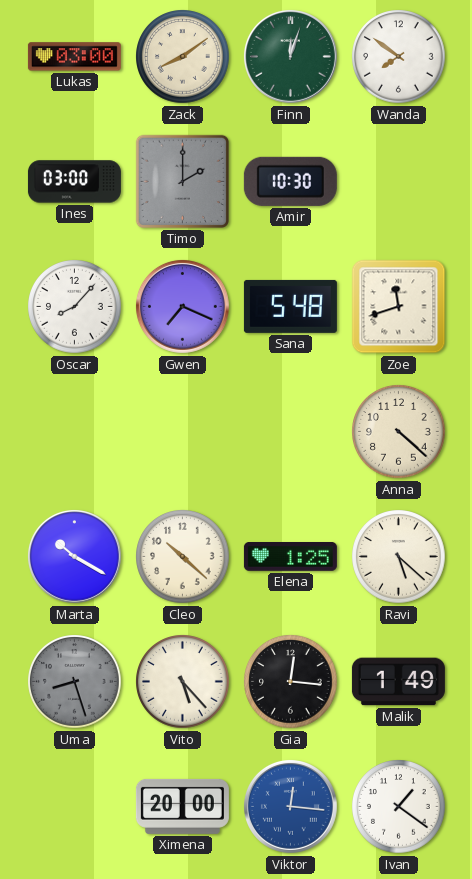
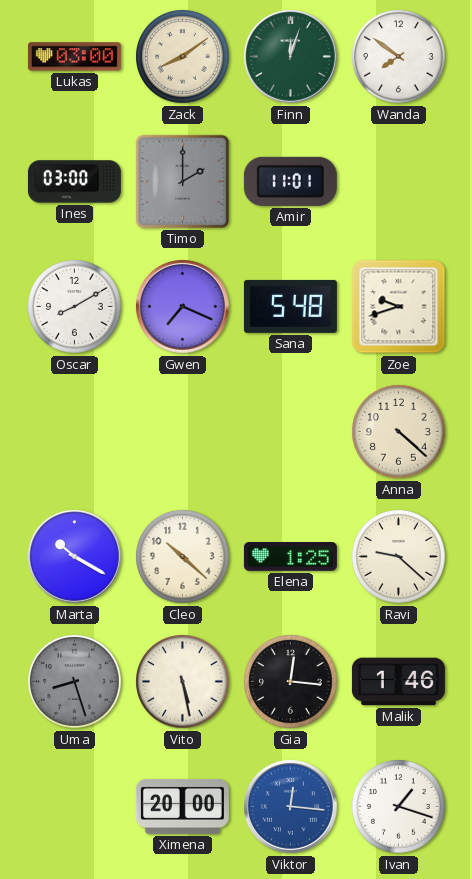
Amir: 10:30 -> 11:01 (290, 181)
Oscar: 8:07 -> 8:10 (75, 307)
Zoe: 11:42 -> 9:42 (399, 307)
Ravi: 5:22 -> 9:22 (399, 557)
Vito: 5:23 -> 5:28 (183, 682)
Malik: 1:49 -> 1:46 (398, 682)
Ivan: 1:21 -> 1:18 (399, 807)
